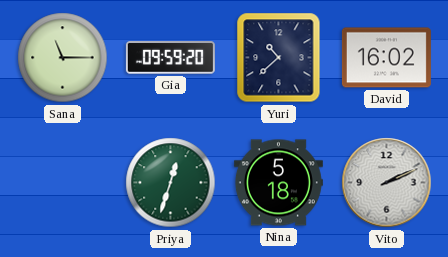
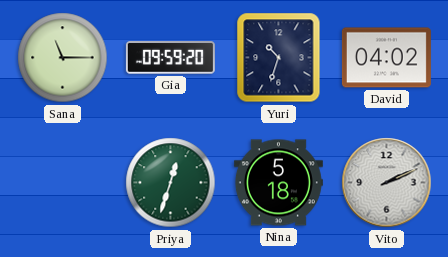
Yuri: 10:38 -> 10:33 (279, 58)
David: 16:02 -> 04:02 (386, 58)
